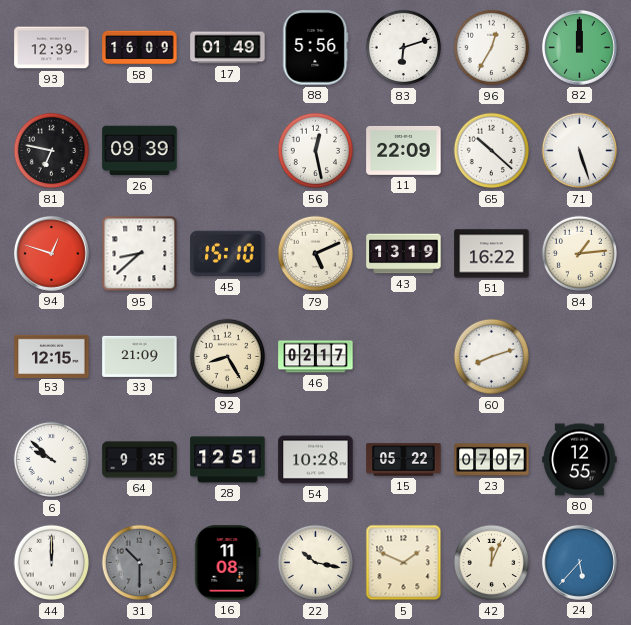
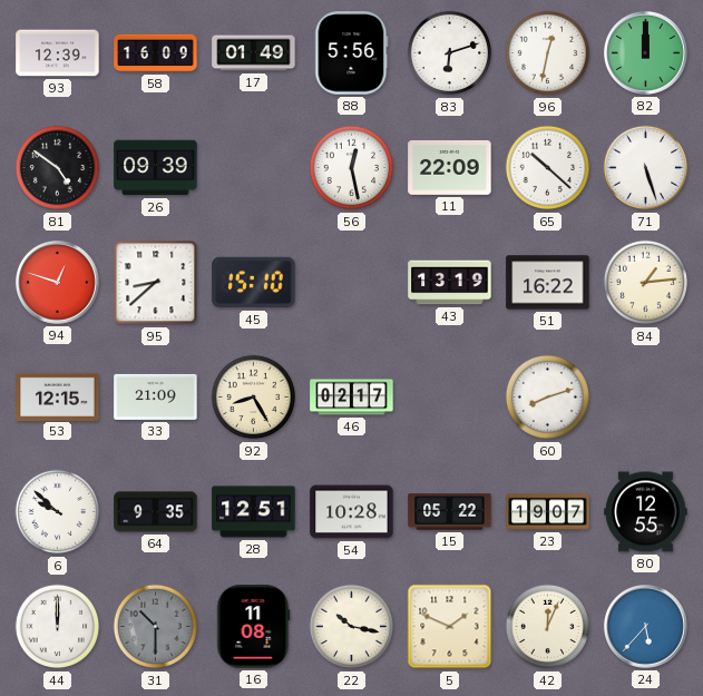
96: 12:35 -> 12:32 (548, 53)
81: 6:47 -> 4:51 (58, 168)
79: 5:11 -> none (316, 254)
23: 07:07 -> 19:07 (548, 512)
